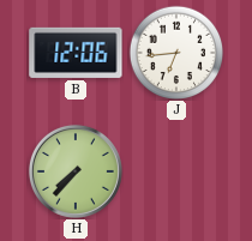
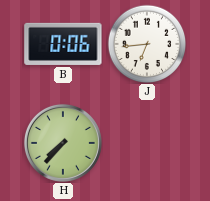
B: 12:06 -> 0:06 (63, 44)
